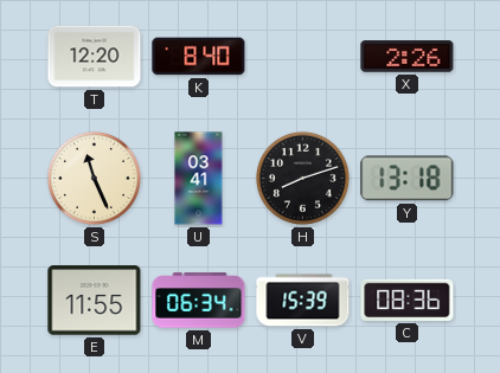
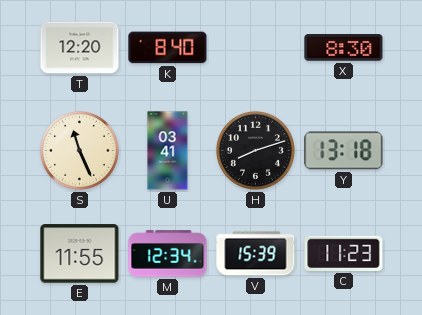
X: 2:26 -> 8:30 (344, 48)
M: 06:34 -> 12:34 (168, 254)
C: 08:36 -> 11:23 (344, 253)
